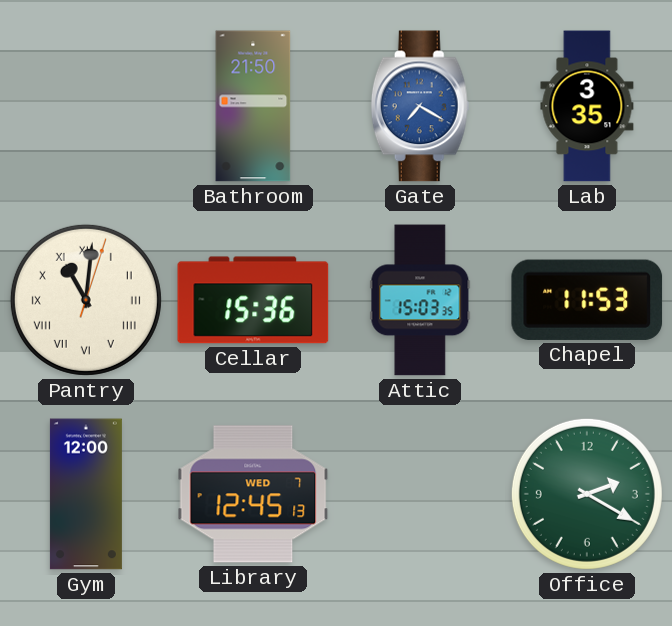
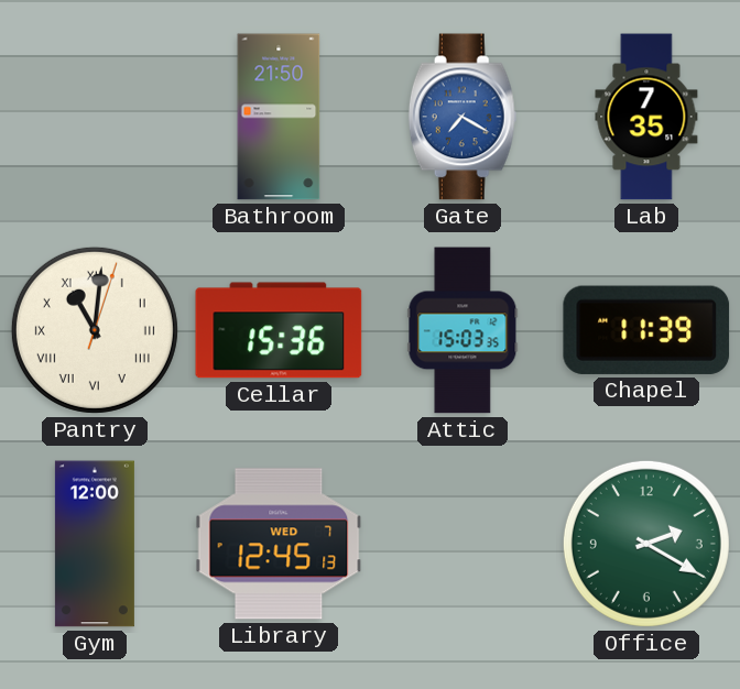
Lab: 3:35 -> 7:35 (646, 117)
Chapel: 11:53 -> 11:39 (646, 330)
